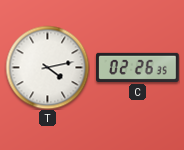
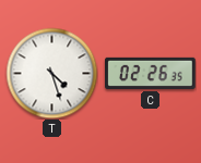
T: 4:13 -> 4:27 (51, 73)
